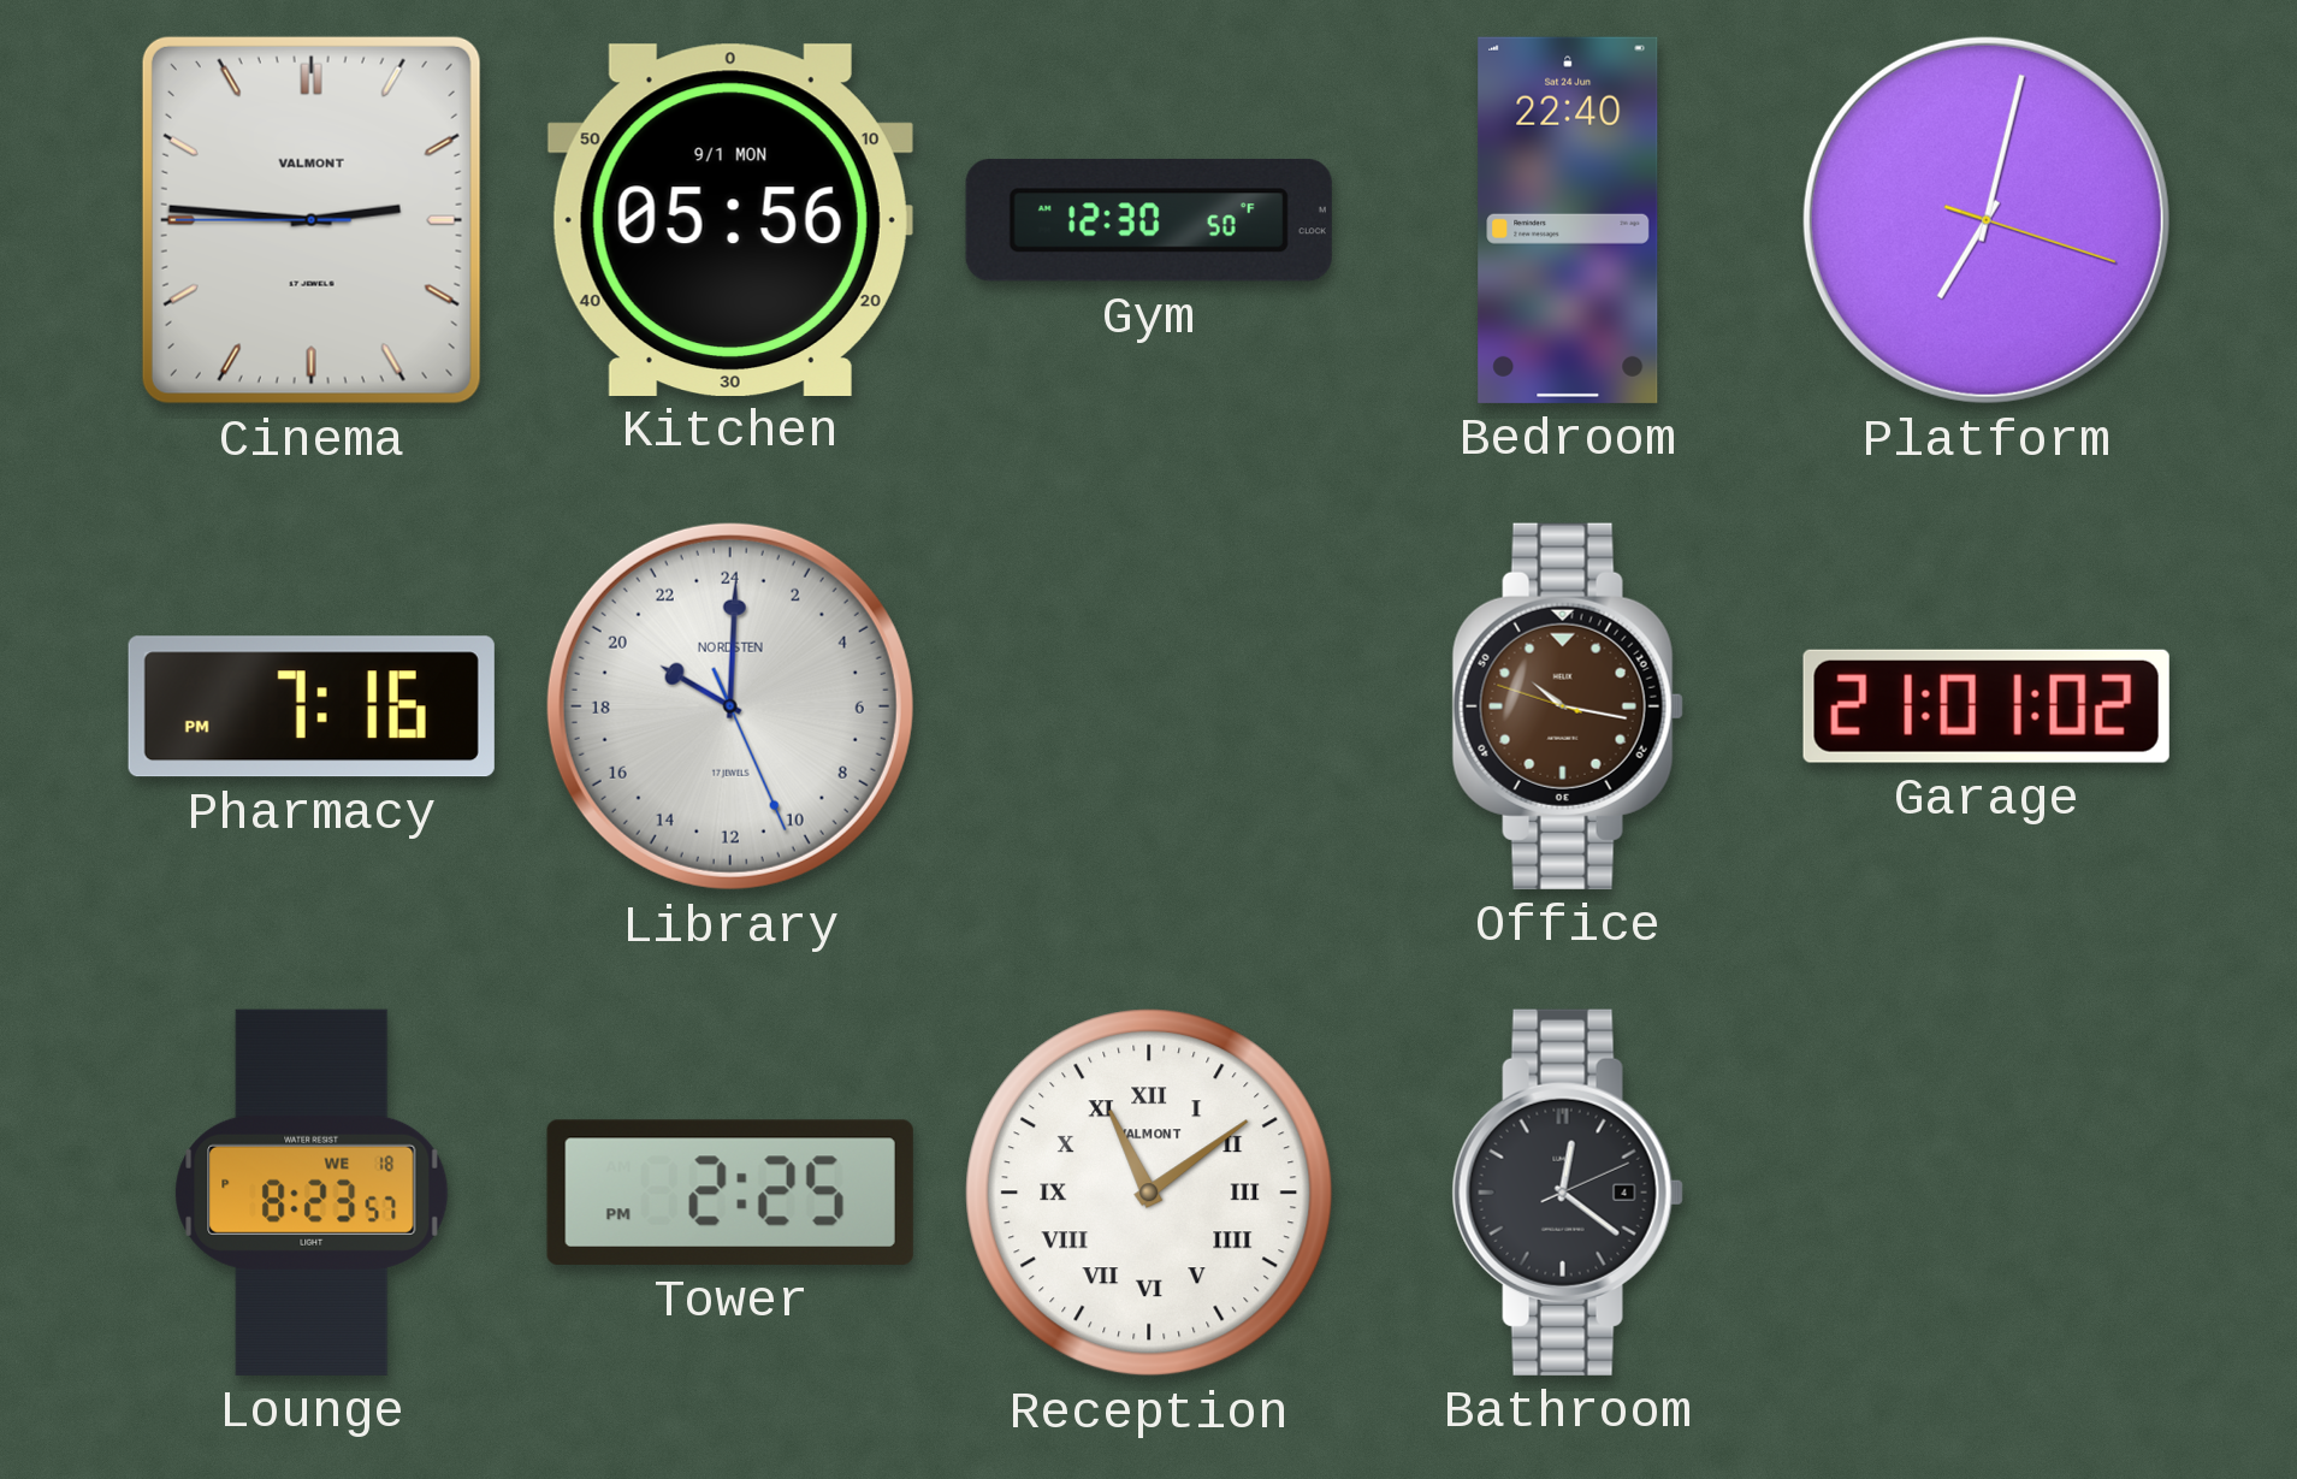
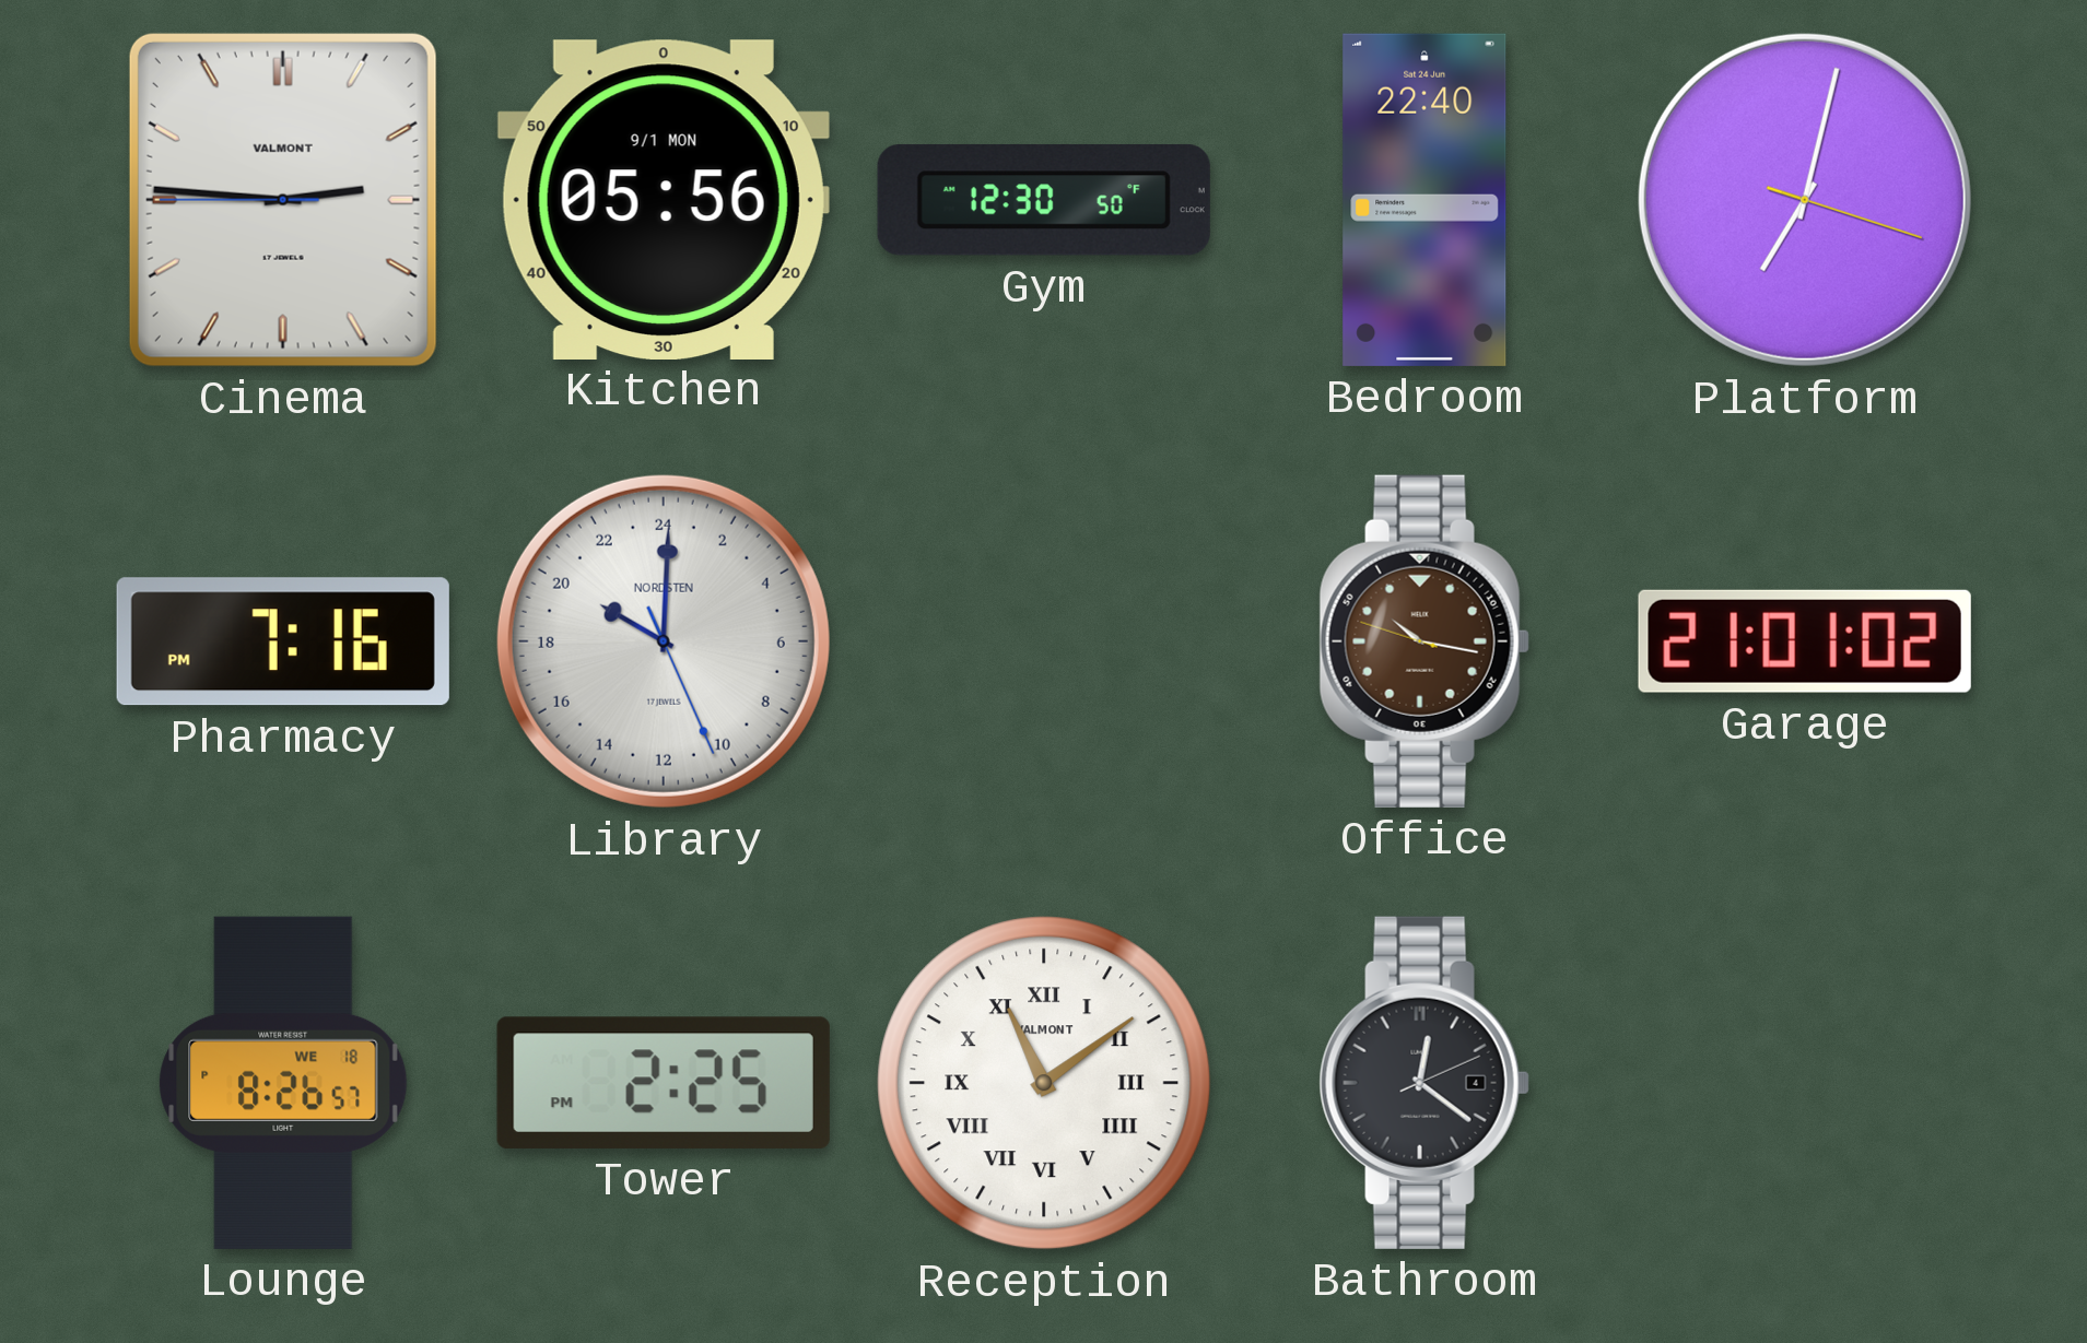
Lounge: 8:23 -> 8:26 (283, 1083)
